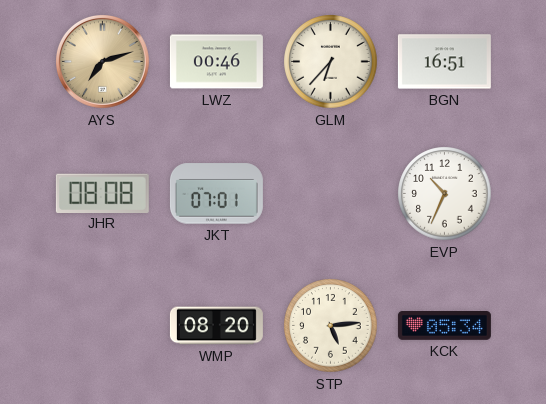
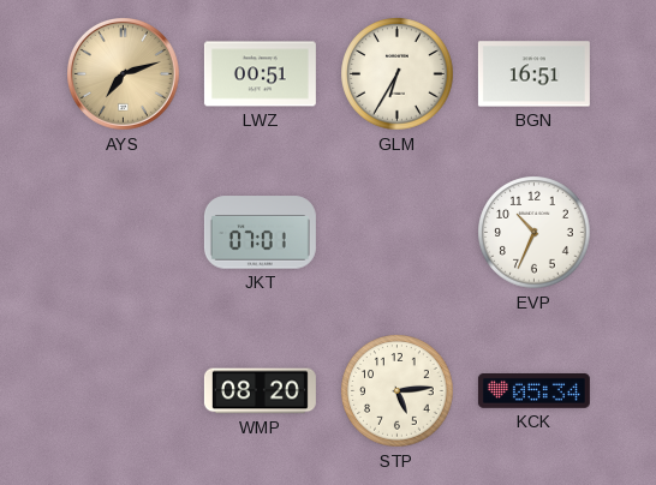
LWZ: 00:46 -> 00:51 (260, 74)
GLM: 6:37 -> 6:35 (398, 74)
JHR: 08:08 -> none (102, 193)
